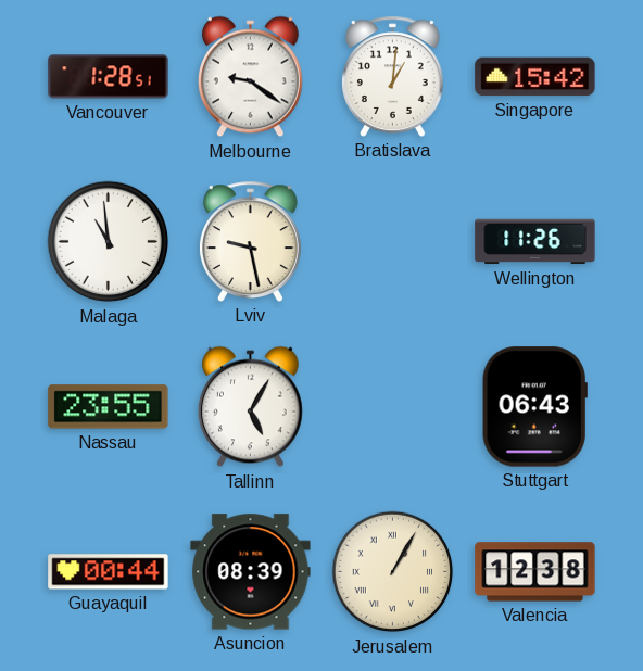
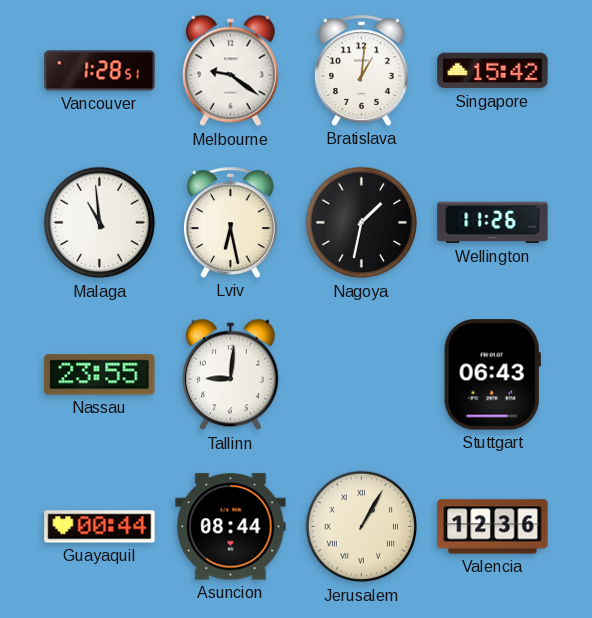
Lviv: 9:28 -> 6:28 (230, 222)
Nagoya: none -> 1:32 (362, 223)
Tallinn: 5:05 -> 9:01 (230, 375)
Asuncion: 08:39 -> 08:44 (231, 527)
Valencia: 12:38 -> 12:36 (493, 527)
